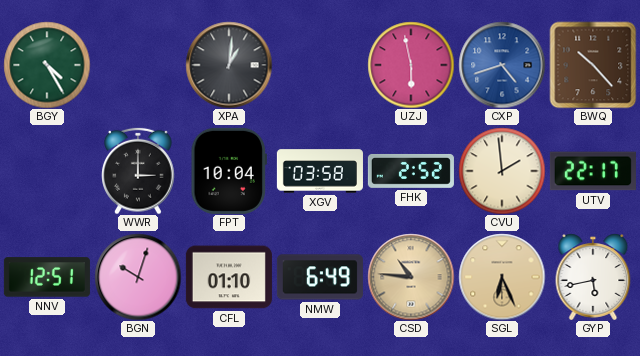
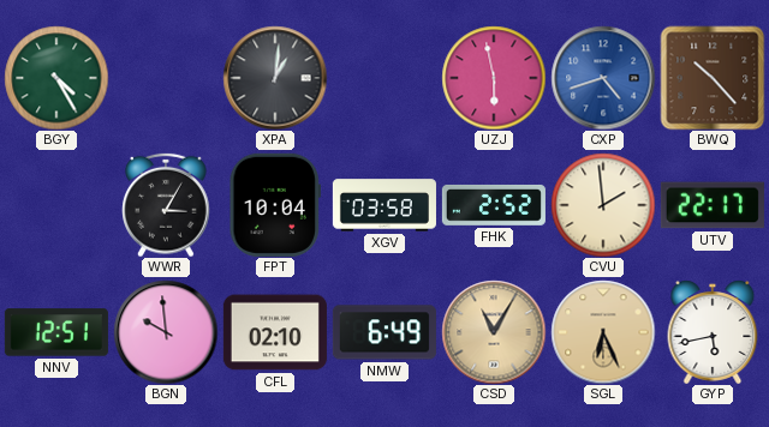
WWR: 3:00 -> 3:05 (166, 205)
BGN: 10:03 -> 9:59 (166, 332)
CFL: 01:10 -> 02:10 (275, 332)
CSD: 10:46 -> 11:05 (494, 332)
